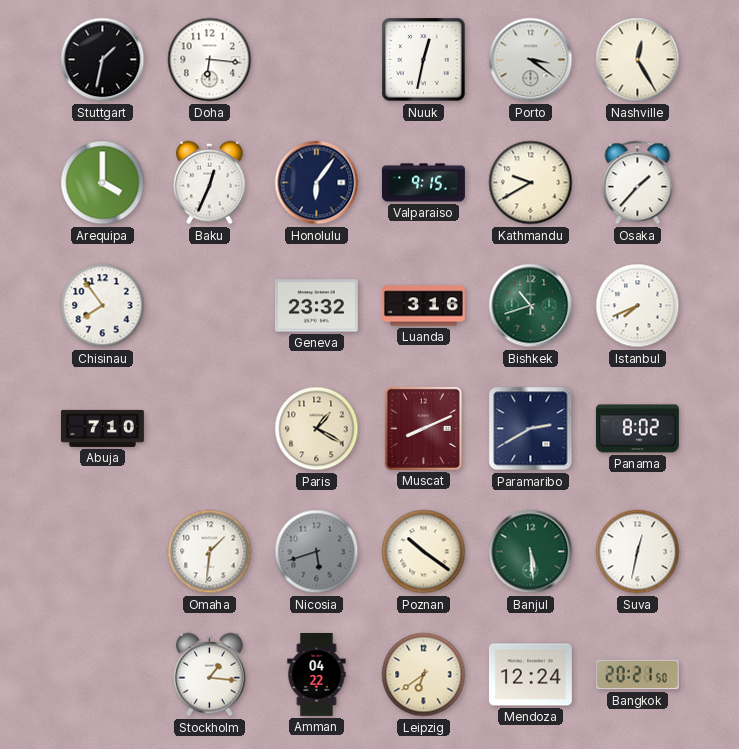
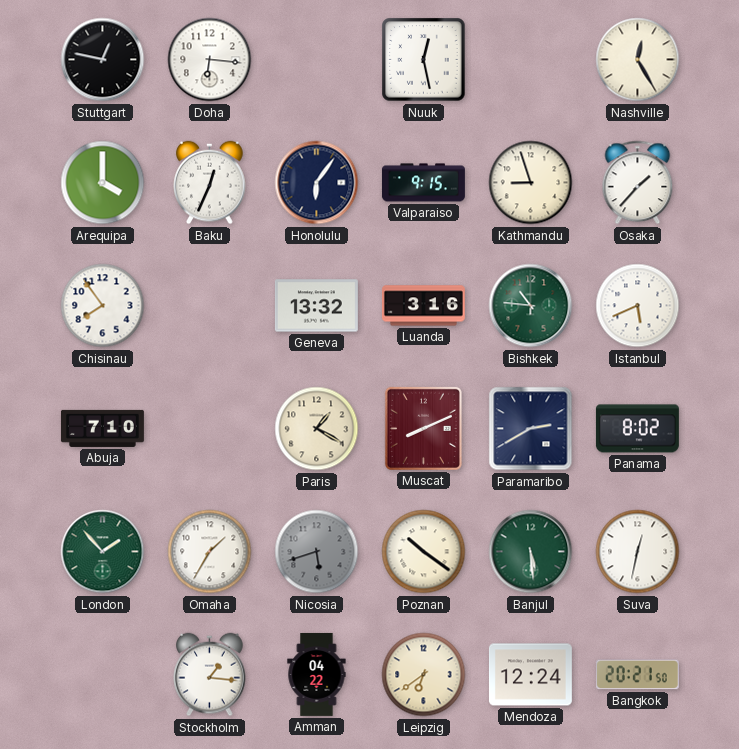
Stuttgart: 1:32 -> 12:47 (103, 60)
Nuuk: 12:32 -> 12:28 (424, 60)
Porto: 3:21 -> none (531, 60)
Kathmandu: 9:40 -> 8:57 (531, 183)
Geneva: 23:32 -> 13:32 (316, 306)
Bishkek: 10:42 -> 10:46 (531, 306)
Istanbul: 7:41 -> 5:41 (638, 306)
London: none -> 1:53 (103, 552)
Omaha: 1:31 -> 1:35 (210, 552)
